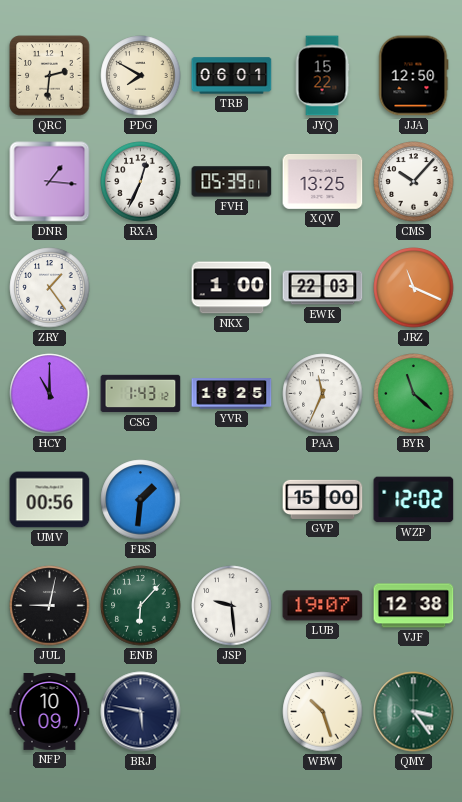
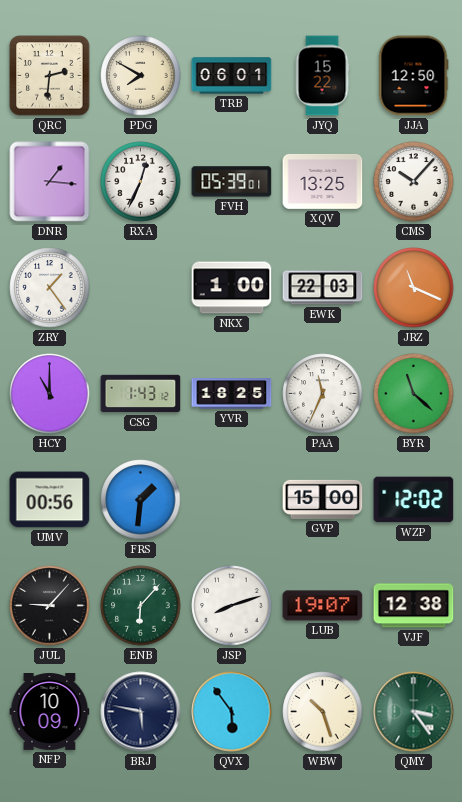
JUL: 9:02 -> 9:07 (50, 606)
JSP: 9:29 -> 8:12 (232, 606)
QVX: none -> 5:54 (232, 712)
